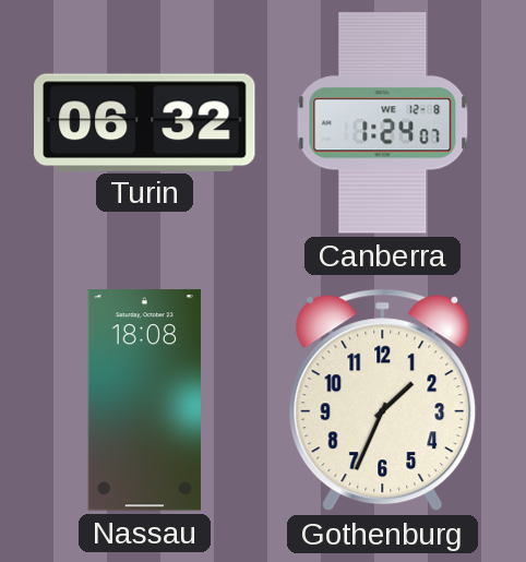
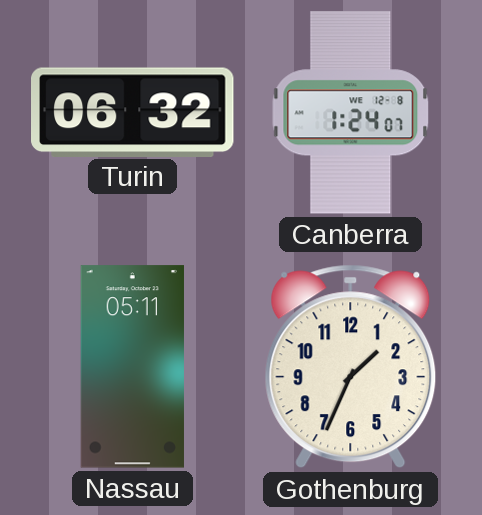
Nassau: 18:08 -> 05:11 (132, 367)
